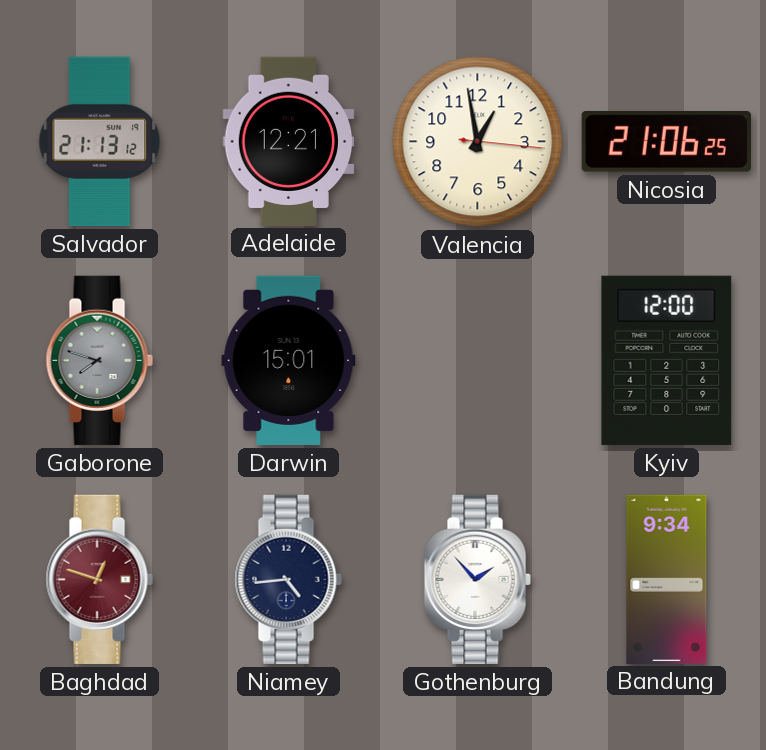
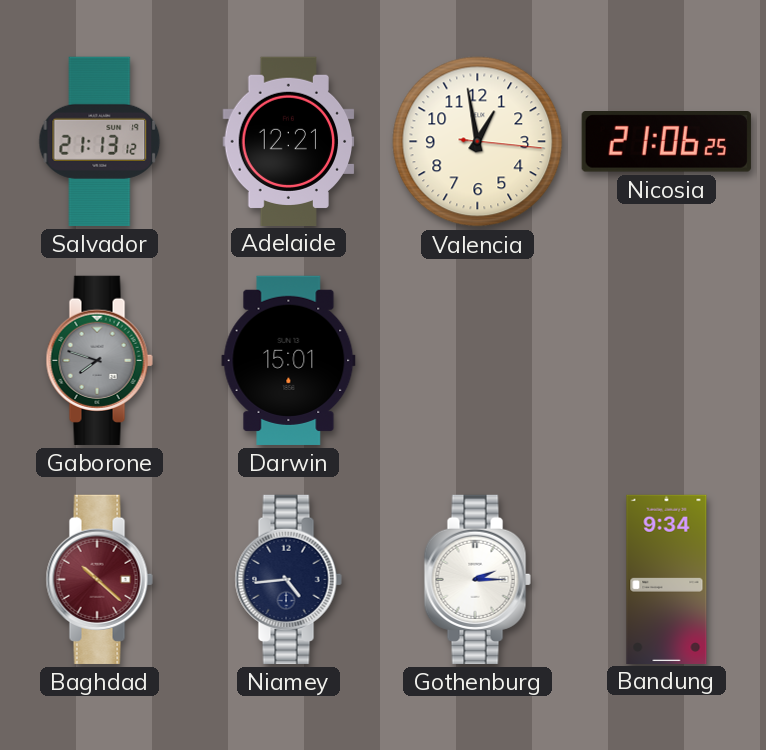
Kyiv: 12:00 -> none (667, 360)
Baghdad: 12:48 -> 10:22 (99, 579)
Gothenburg: 1:53 -> 2:15 (477, 579)
